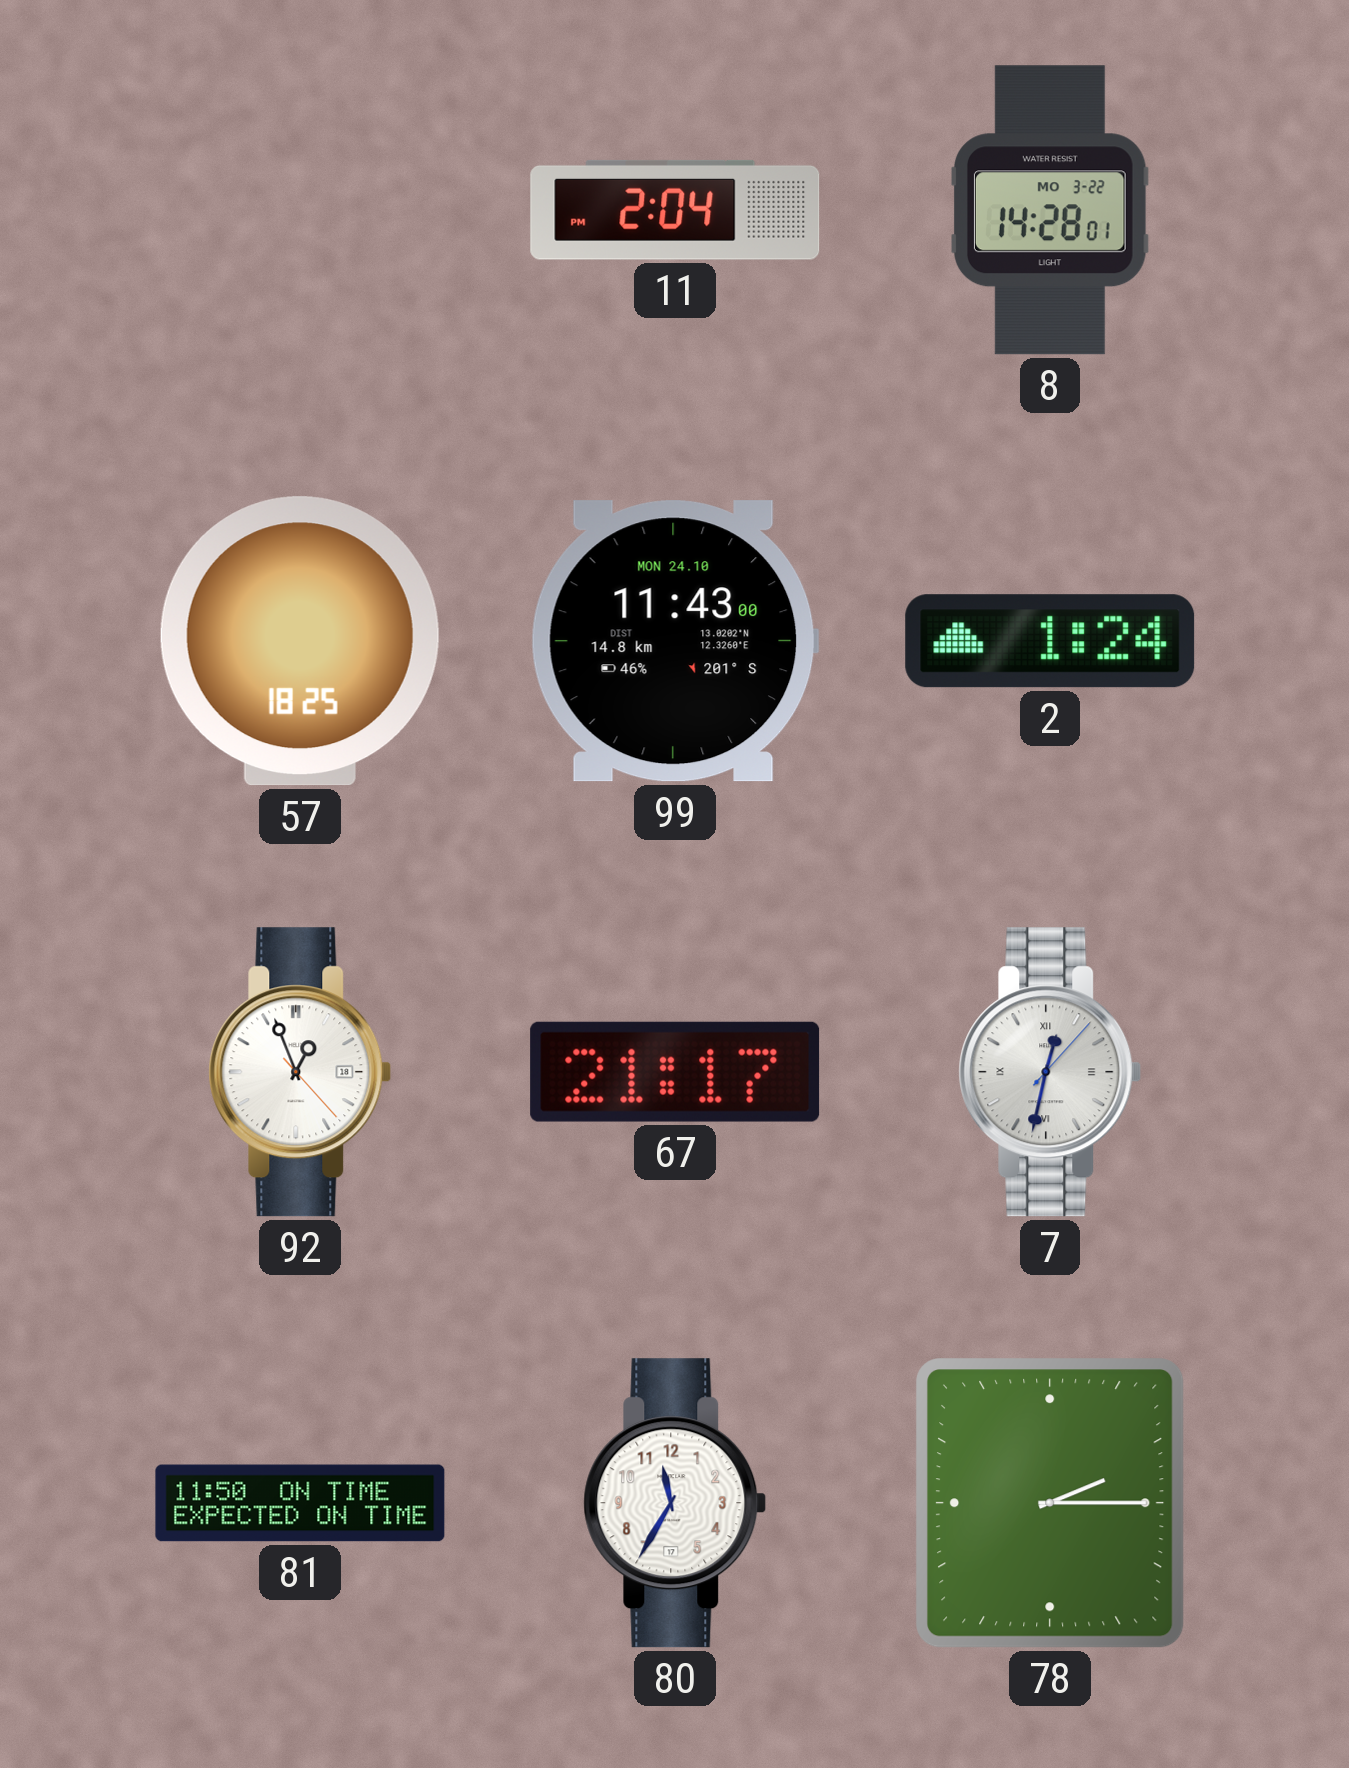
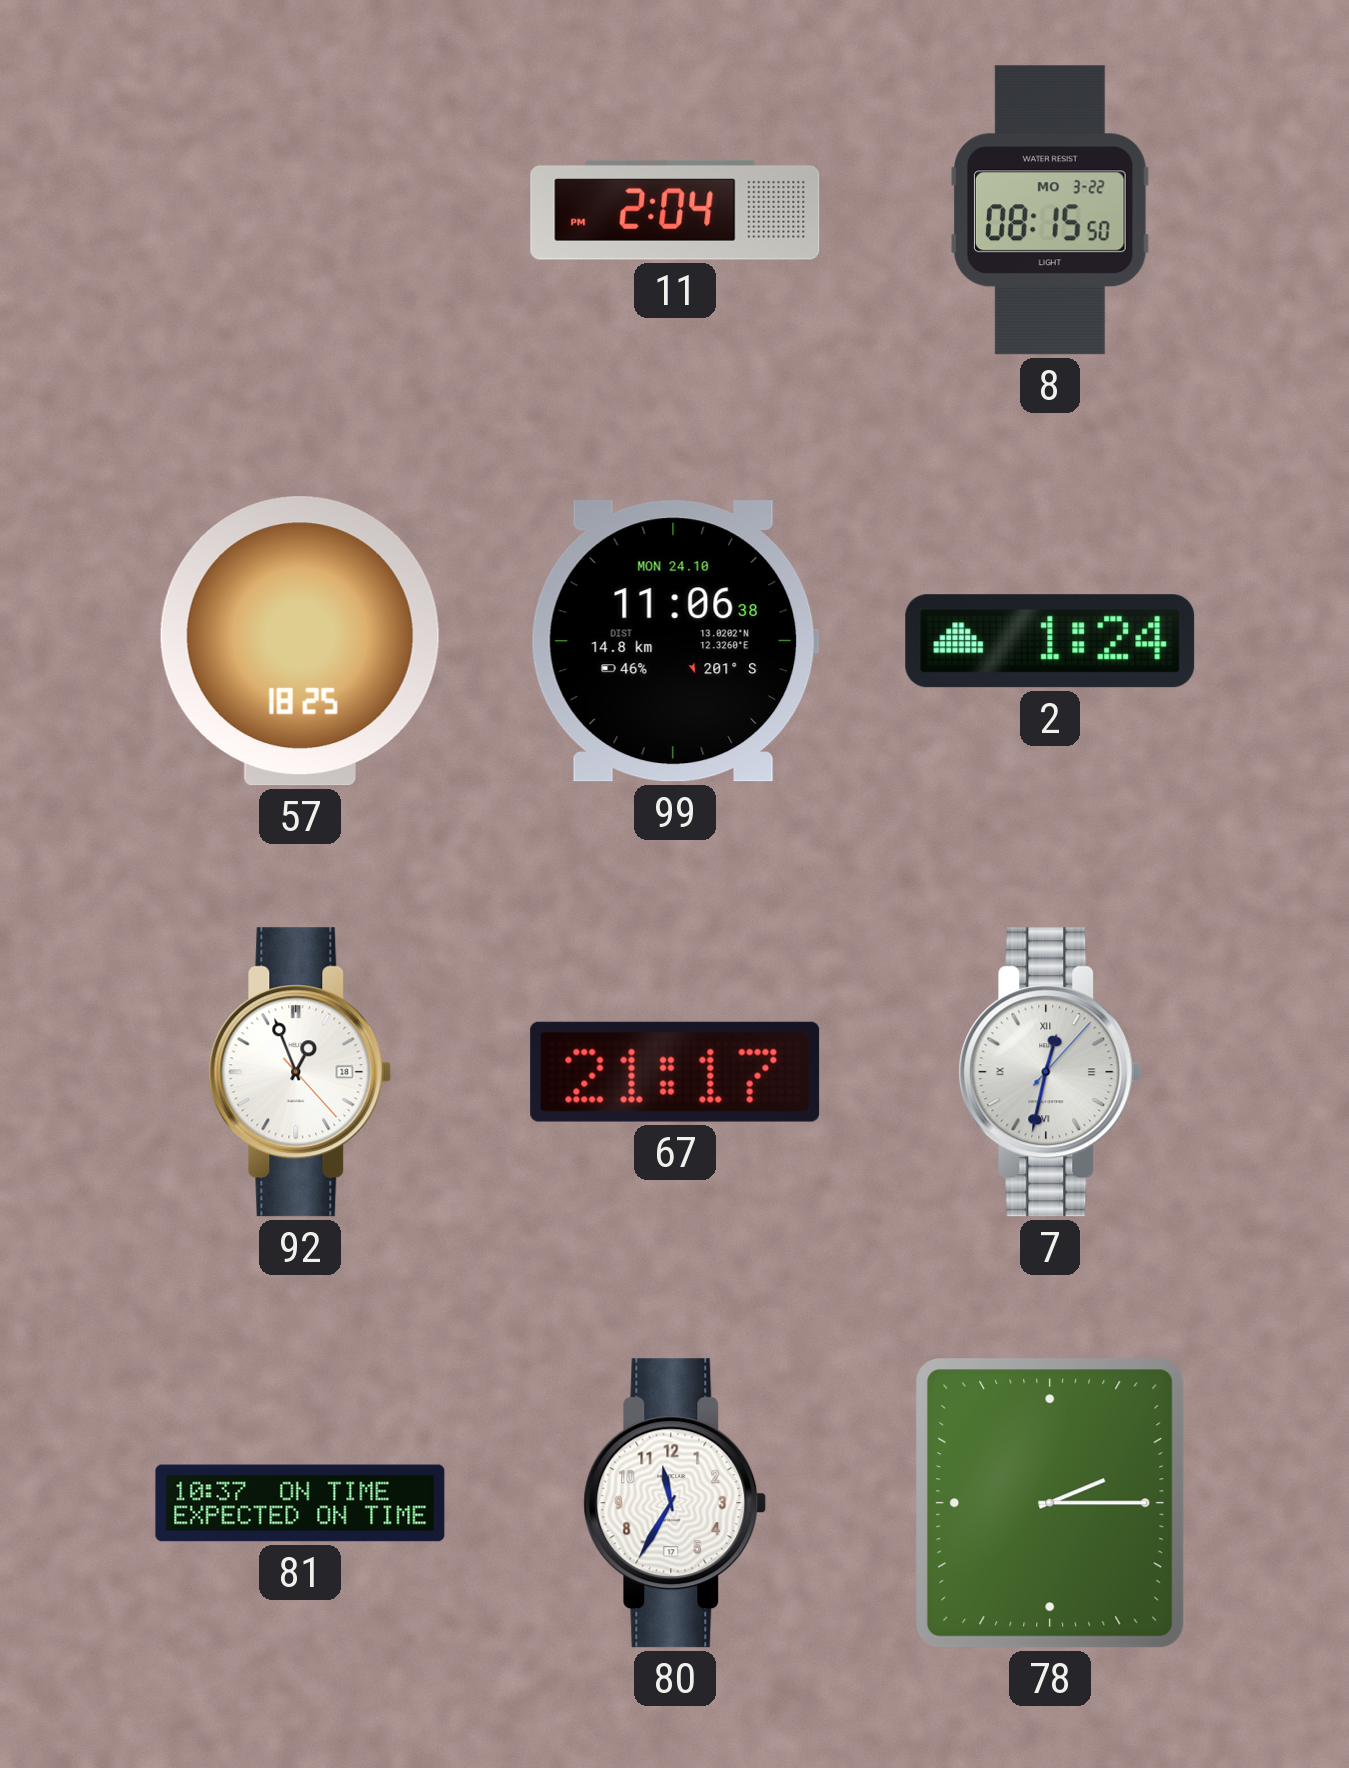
8: 14:28 -> 08:15 (1050, 210)
99: 11:43 -> 11:06 (675, 641)
81: 11:50 -> 10:37 (300, 1503)
